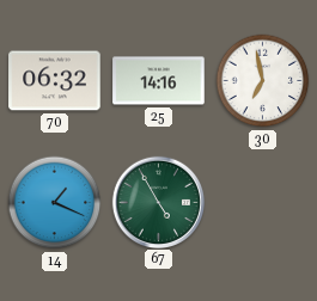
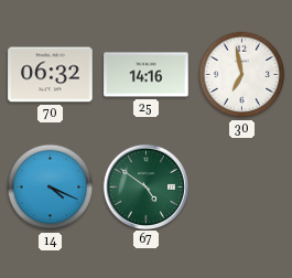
14: 1:19 -> 4:19 (51, 188)
67: 4:55 -> 4:51 (145, 186)
